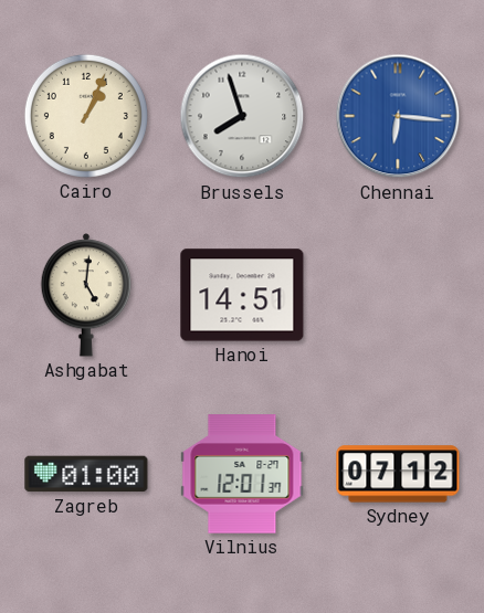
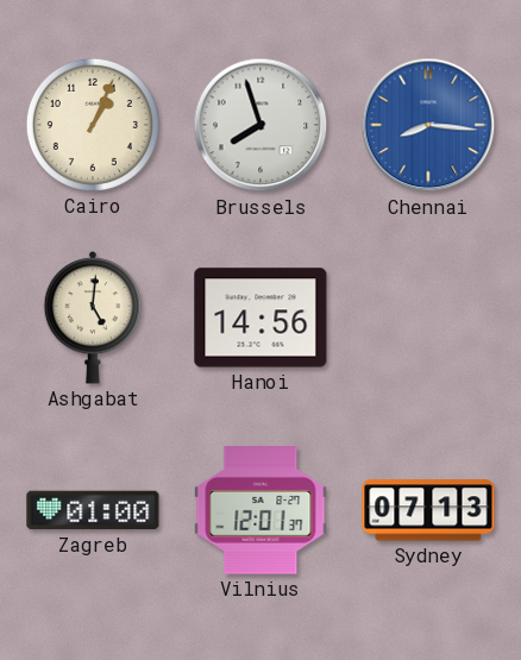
Chennai: 6:16 -> 8:16 (428, 125)
Hanoi: 14:51 -> 14:56 (260, 318)
Sydney: 07:12 -> 07:13 (428, 510)
